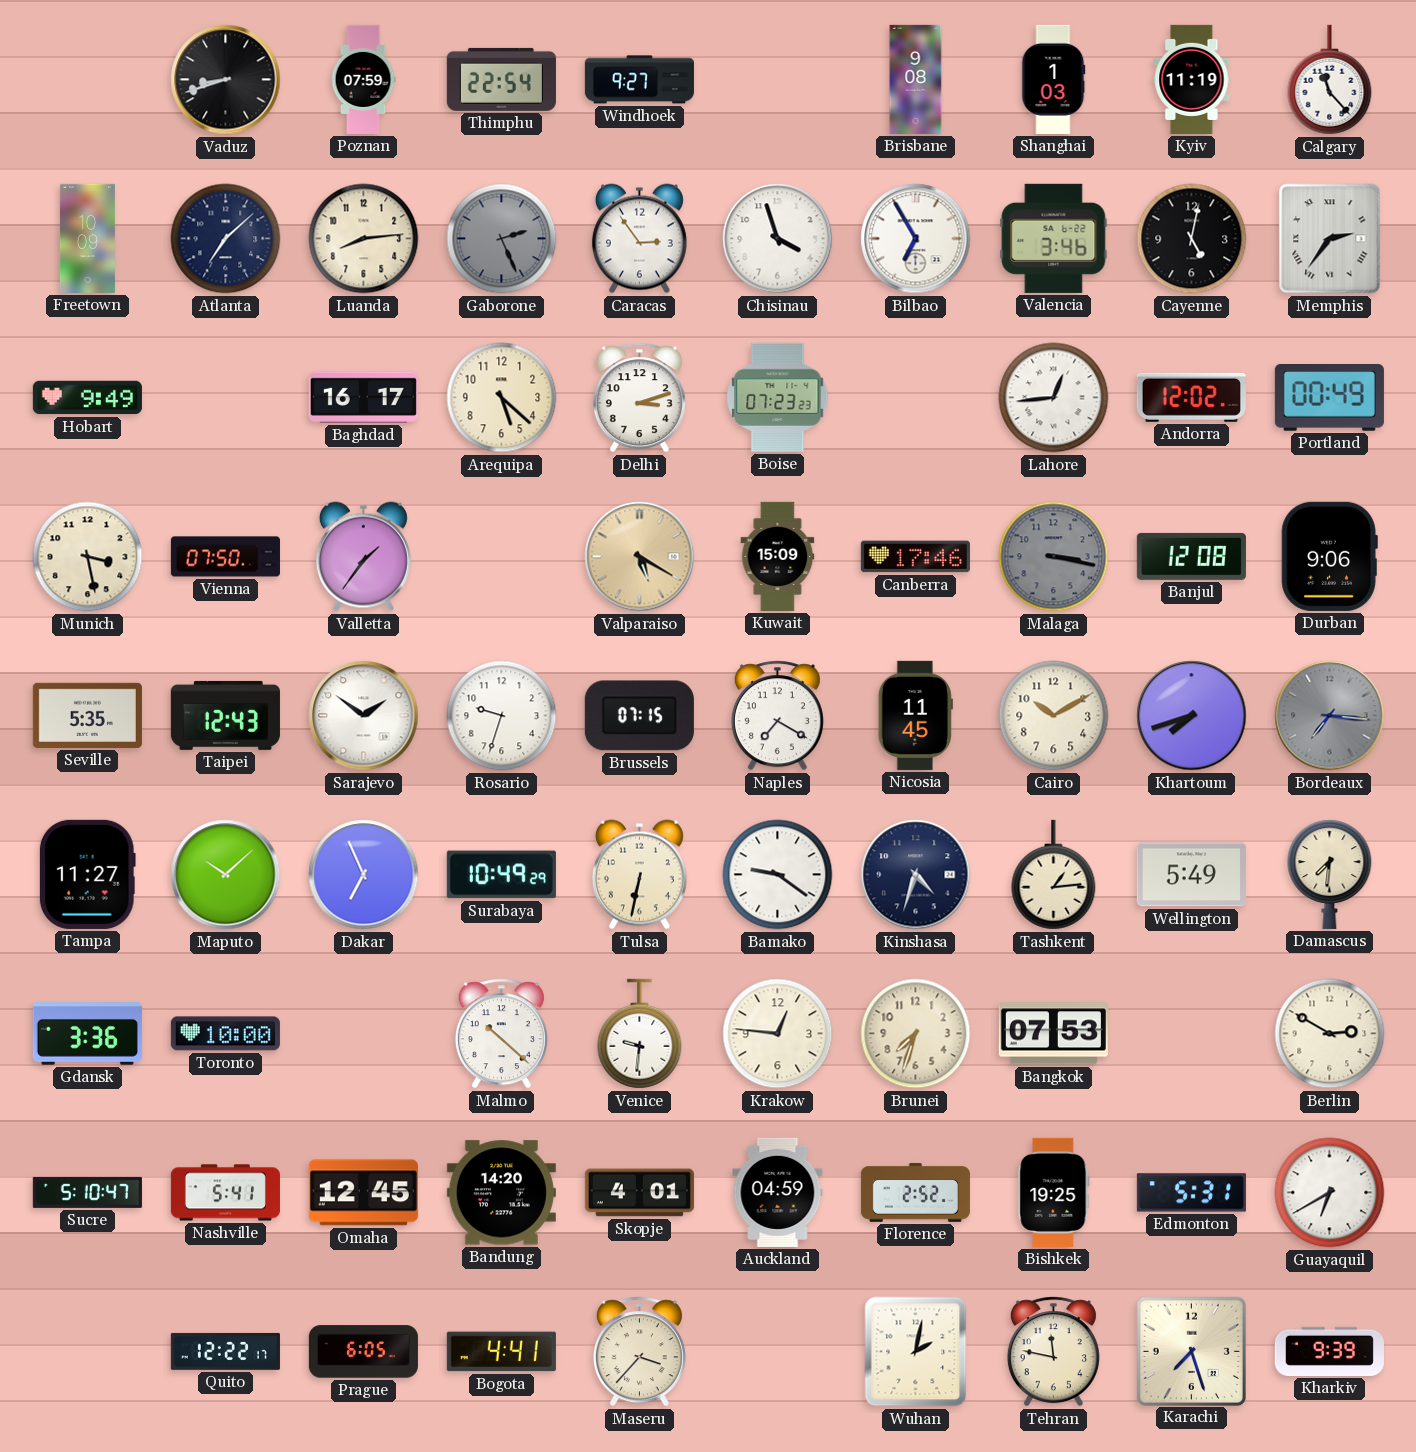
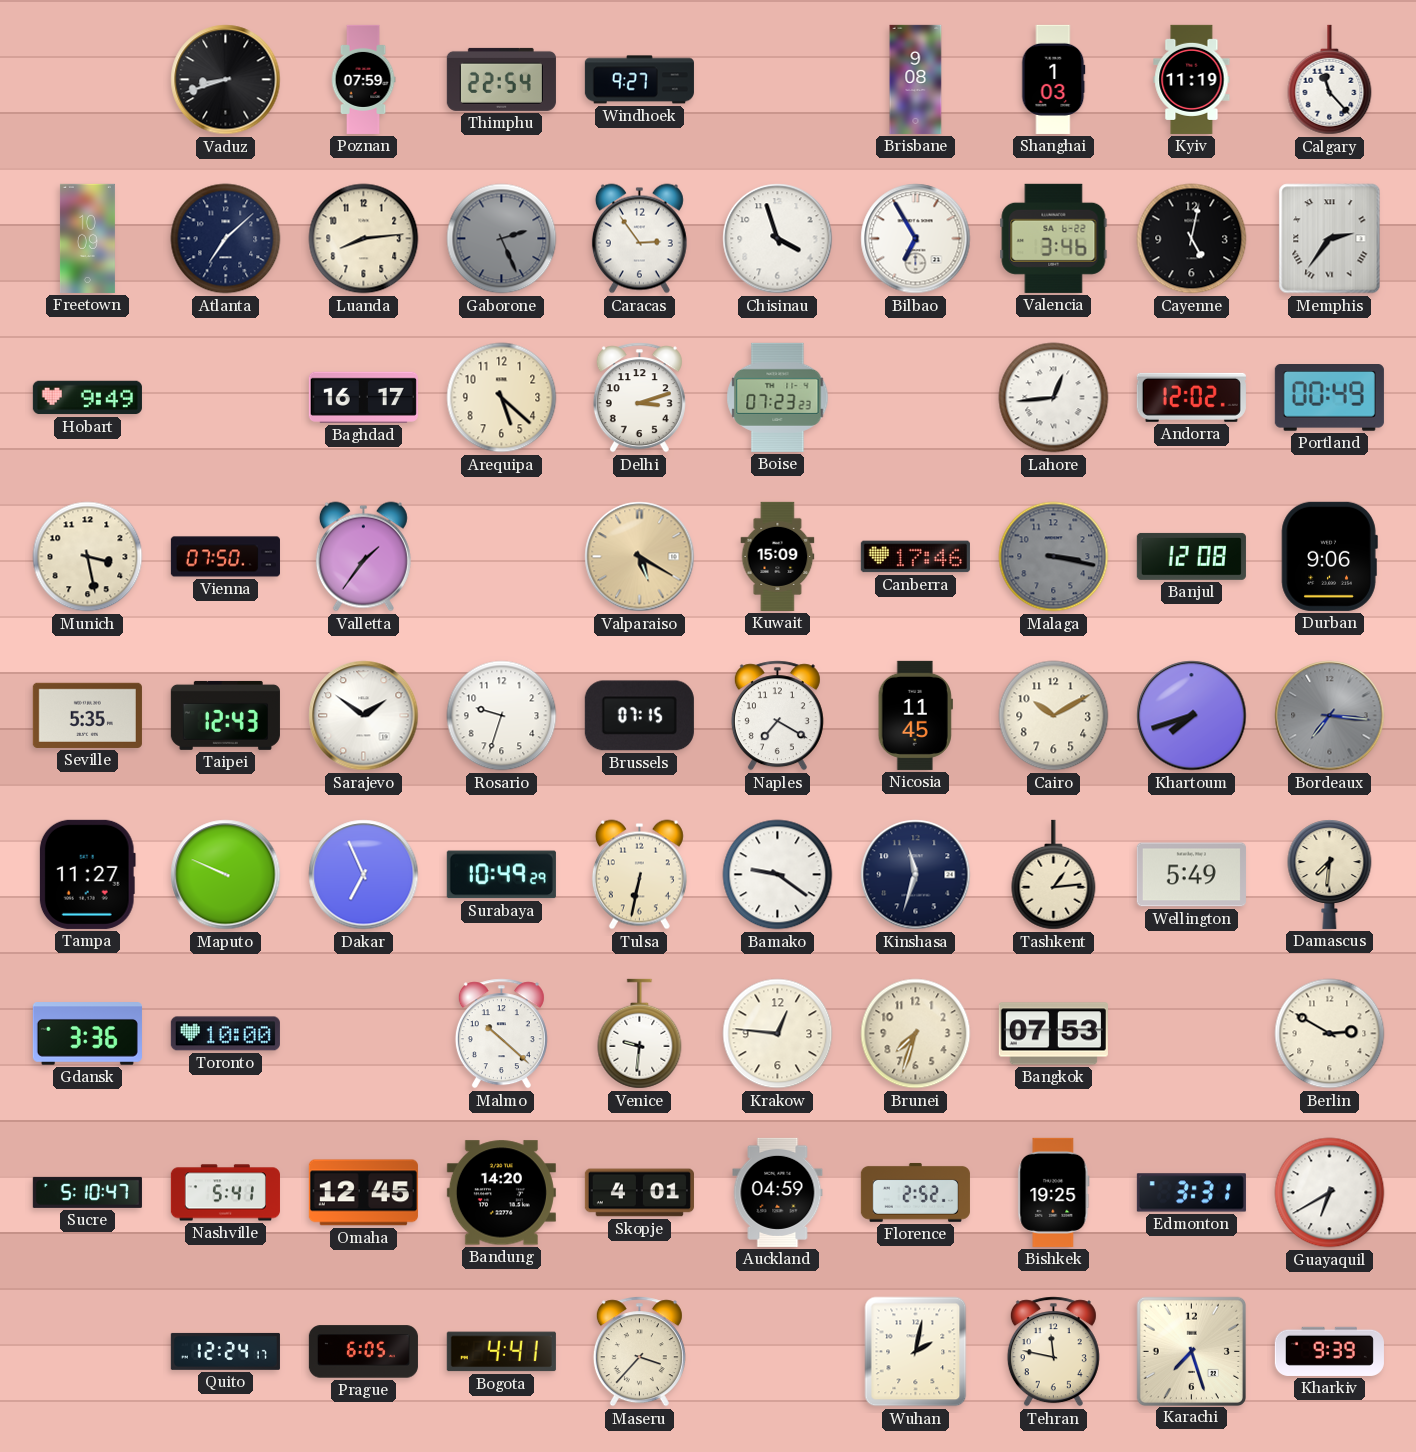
Maputo: 10:08 -> 9:49 (226, 875)
Kinshasa: 4:33 -> 11:33 (916, 875)
Edmonton: 5:31 -> 3:31 (1191, 1193)
Quito: 12:22 -> 12:24 (225, 1351)
